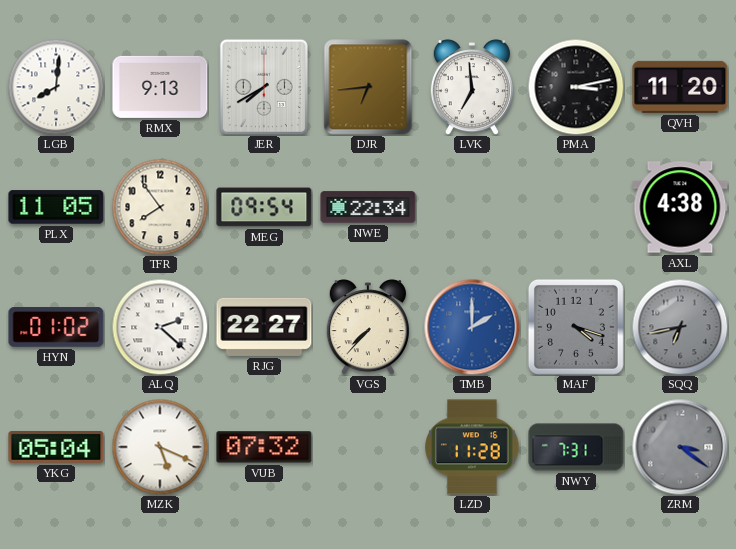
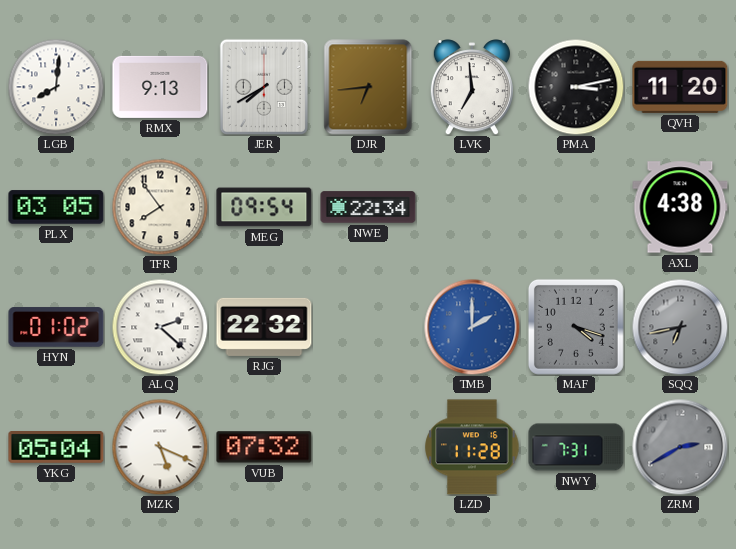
PLX: 11:05 -> 03:05 (56, 207)
RJG: 22:27 -> 22:32 (264, 327)
VGS: 7:37 -> none (368, 327)
ZRM: 3:21 -> 2:40 (680, 447)
